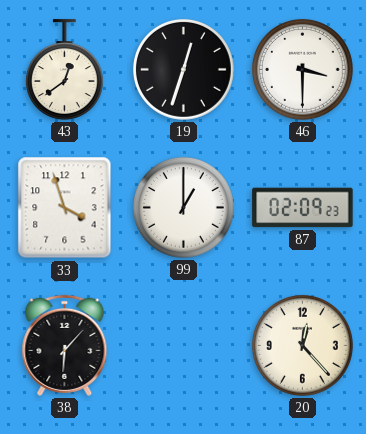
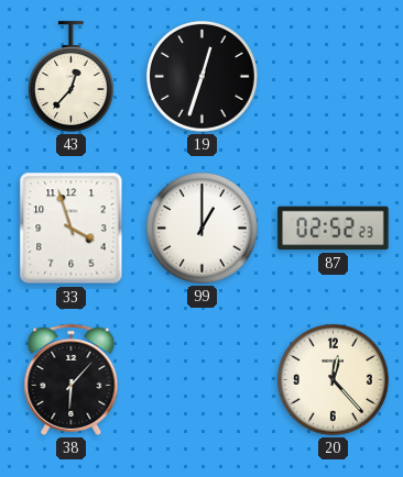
43: 12:39 -> 12:37 (70, 77)
46: 3:30 -> none (303, 70)
87: 02:09 -> 02:52 (334, 229)
